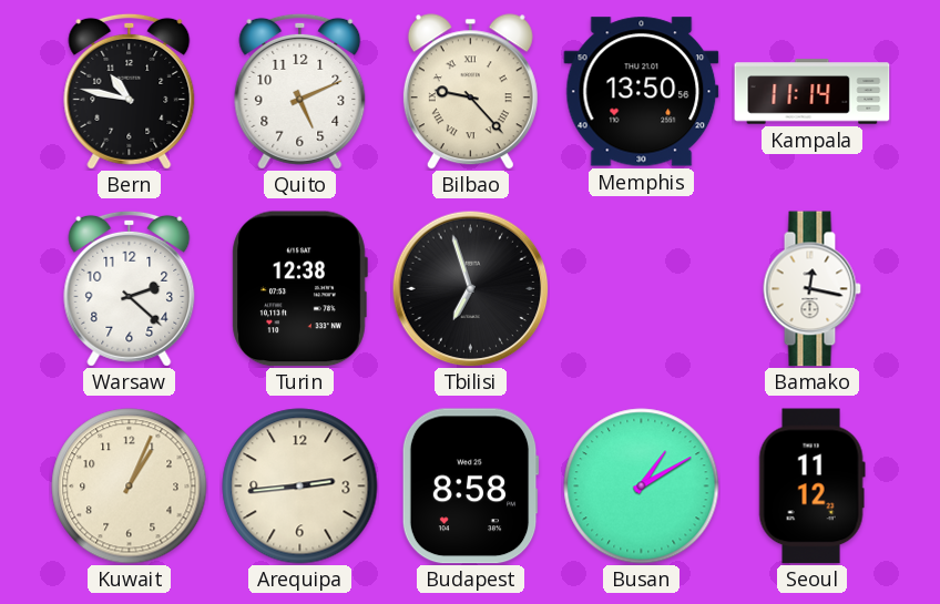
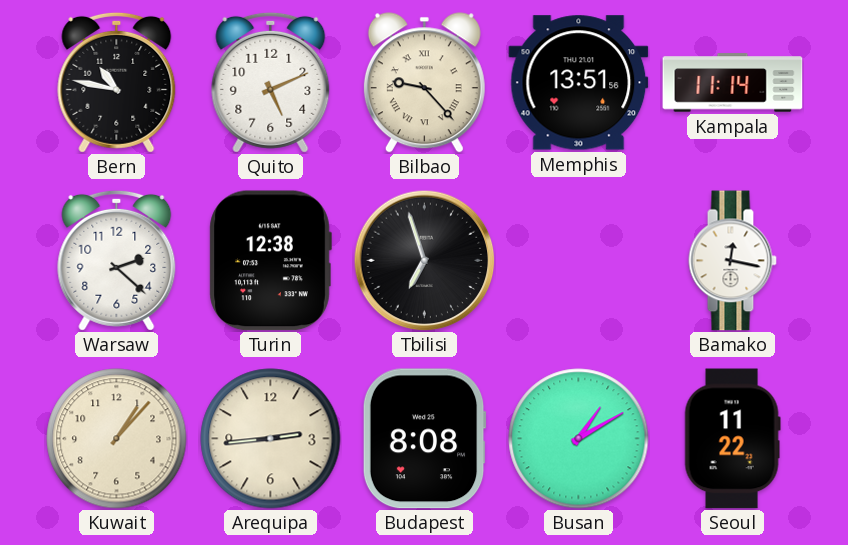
Memphis: 13:50 -> 13:51 (579, 83)
Kuwait: 1:04 -> 1:07 (117, 439)
Budapest: 8:58 -> 8:08 (424, 439)
Seoul: 11:12 -> 11:22 (732, 439)
